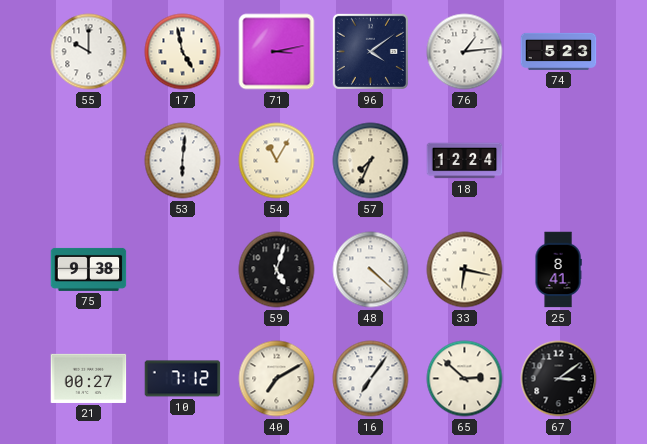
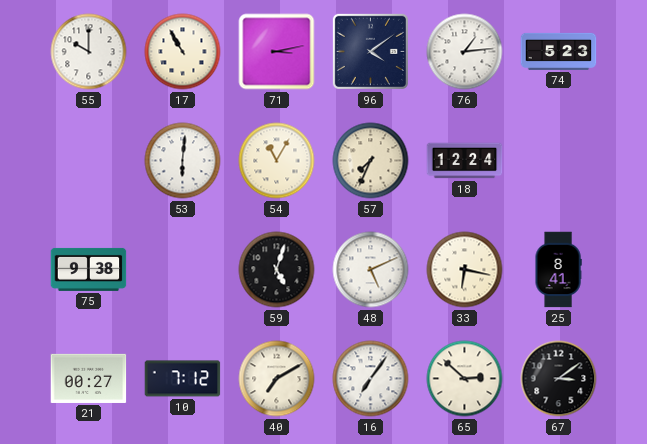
17: 4:58 -> 10:55 (183, 52)
48: 4:22 -> 5:11 (371, 270)
